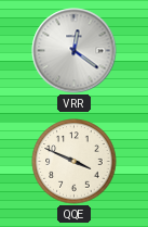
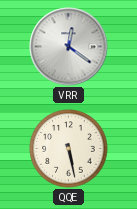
QQE: 3:49 -> 5:28 (69, 149)
